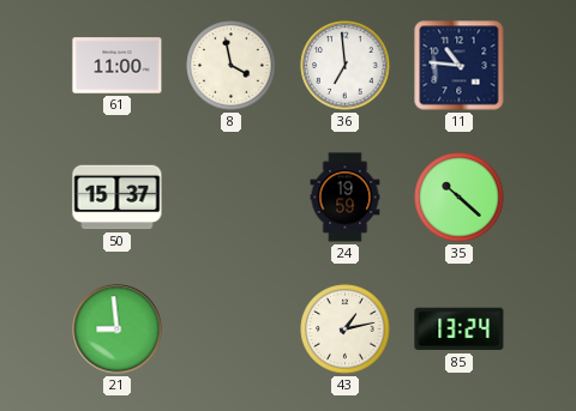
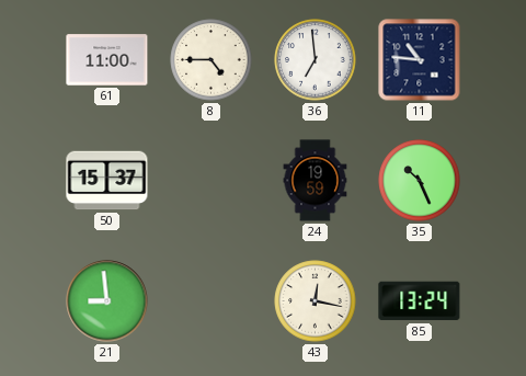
8: 3:58 -> 4:45 (211, 60)
35: 10:22 -> 10:26 (420, 181)
43: 1:13 -> 12:17 (316, 301)
